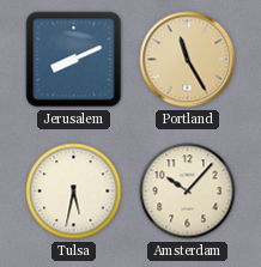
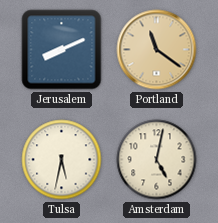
Portland: 11:25 -> 11:21 (157, 50)
Amsterdam: 10:07 -> 5:02 (157, 160)
